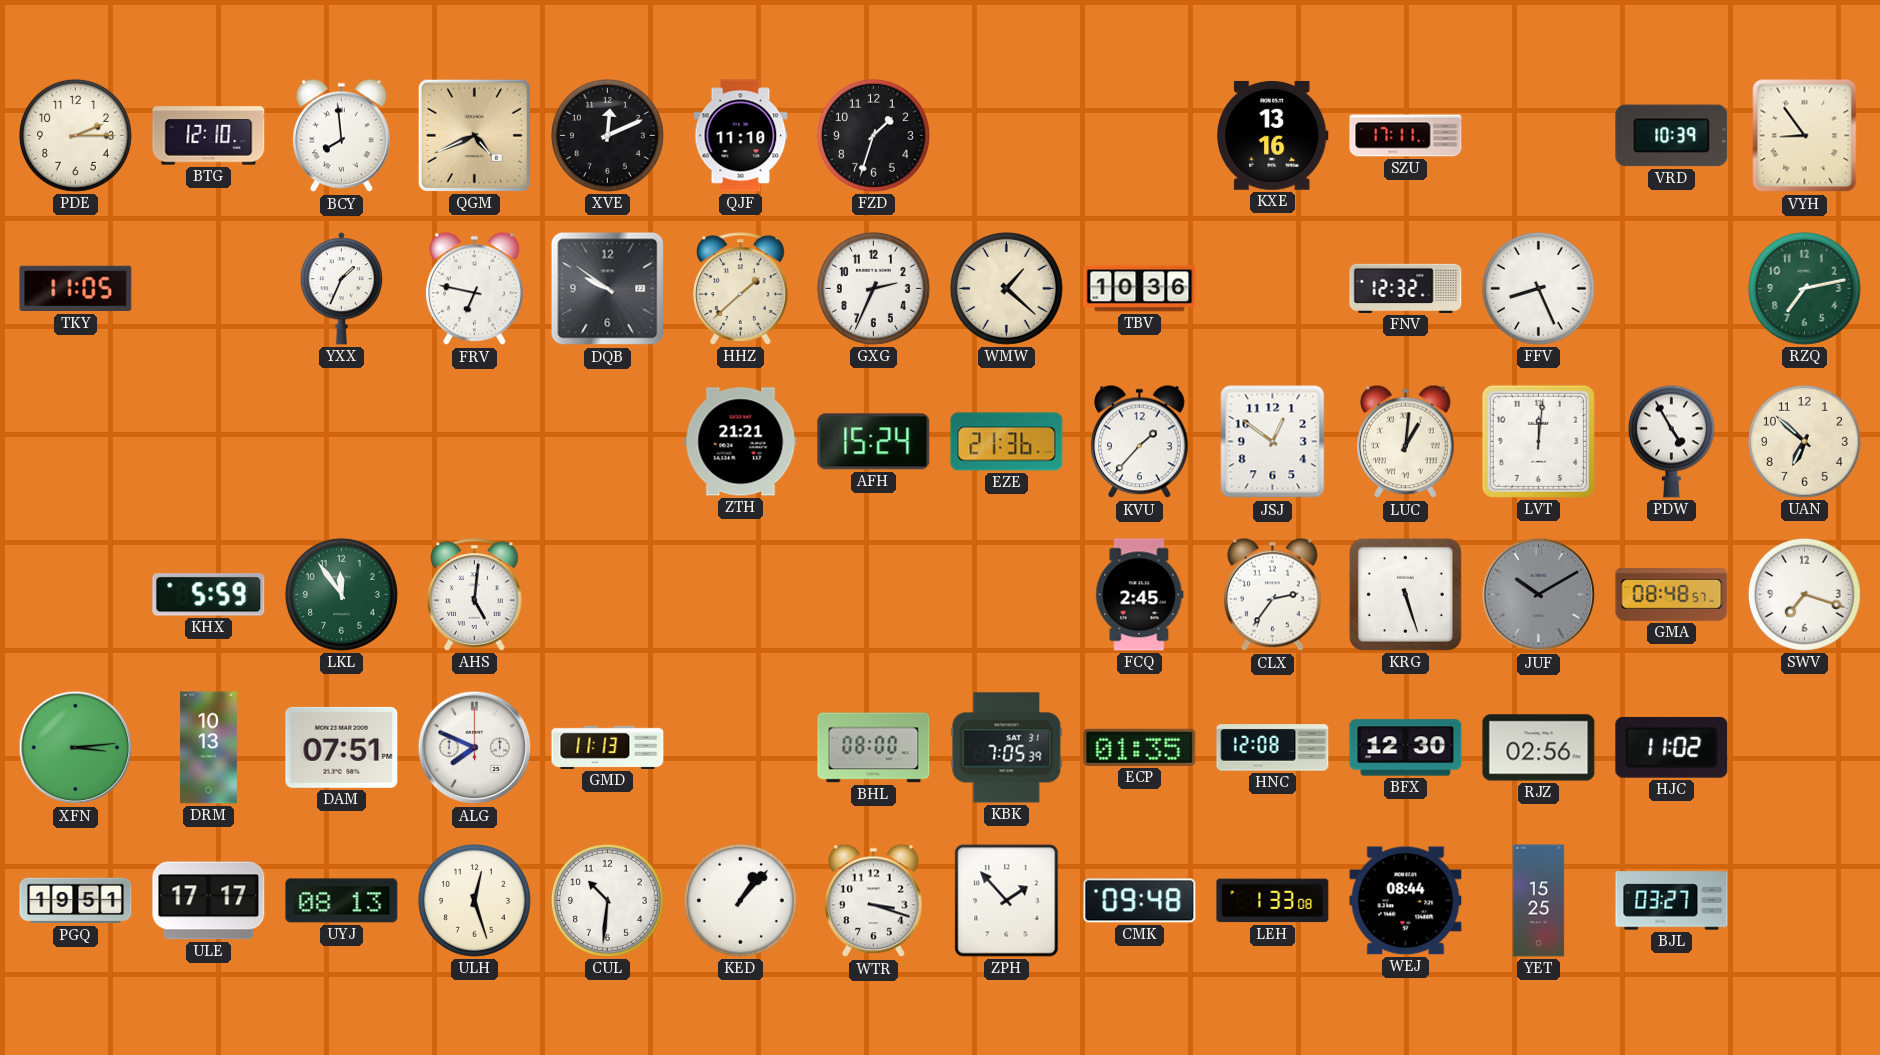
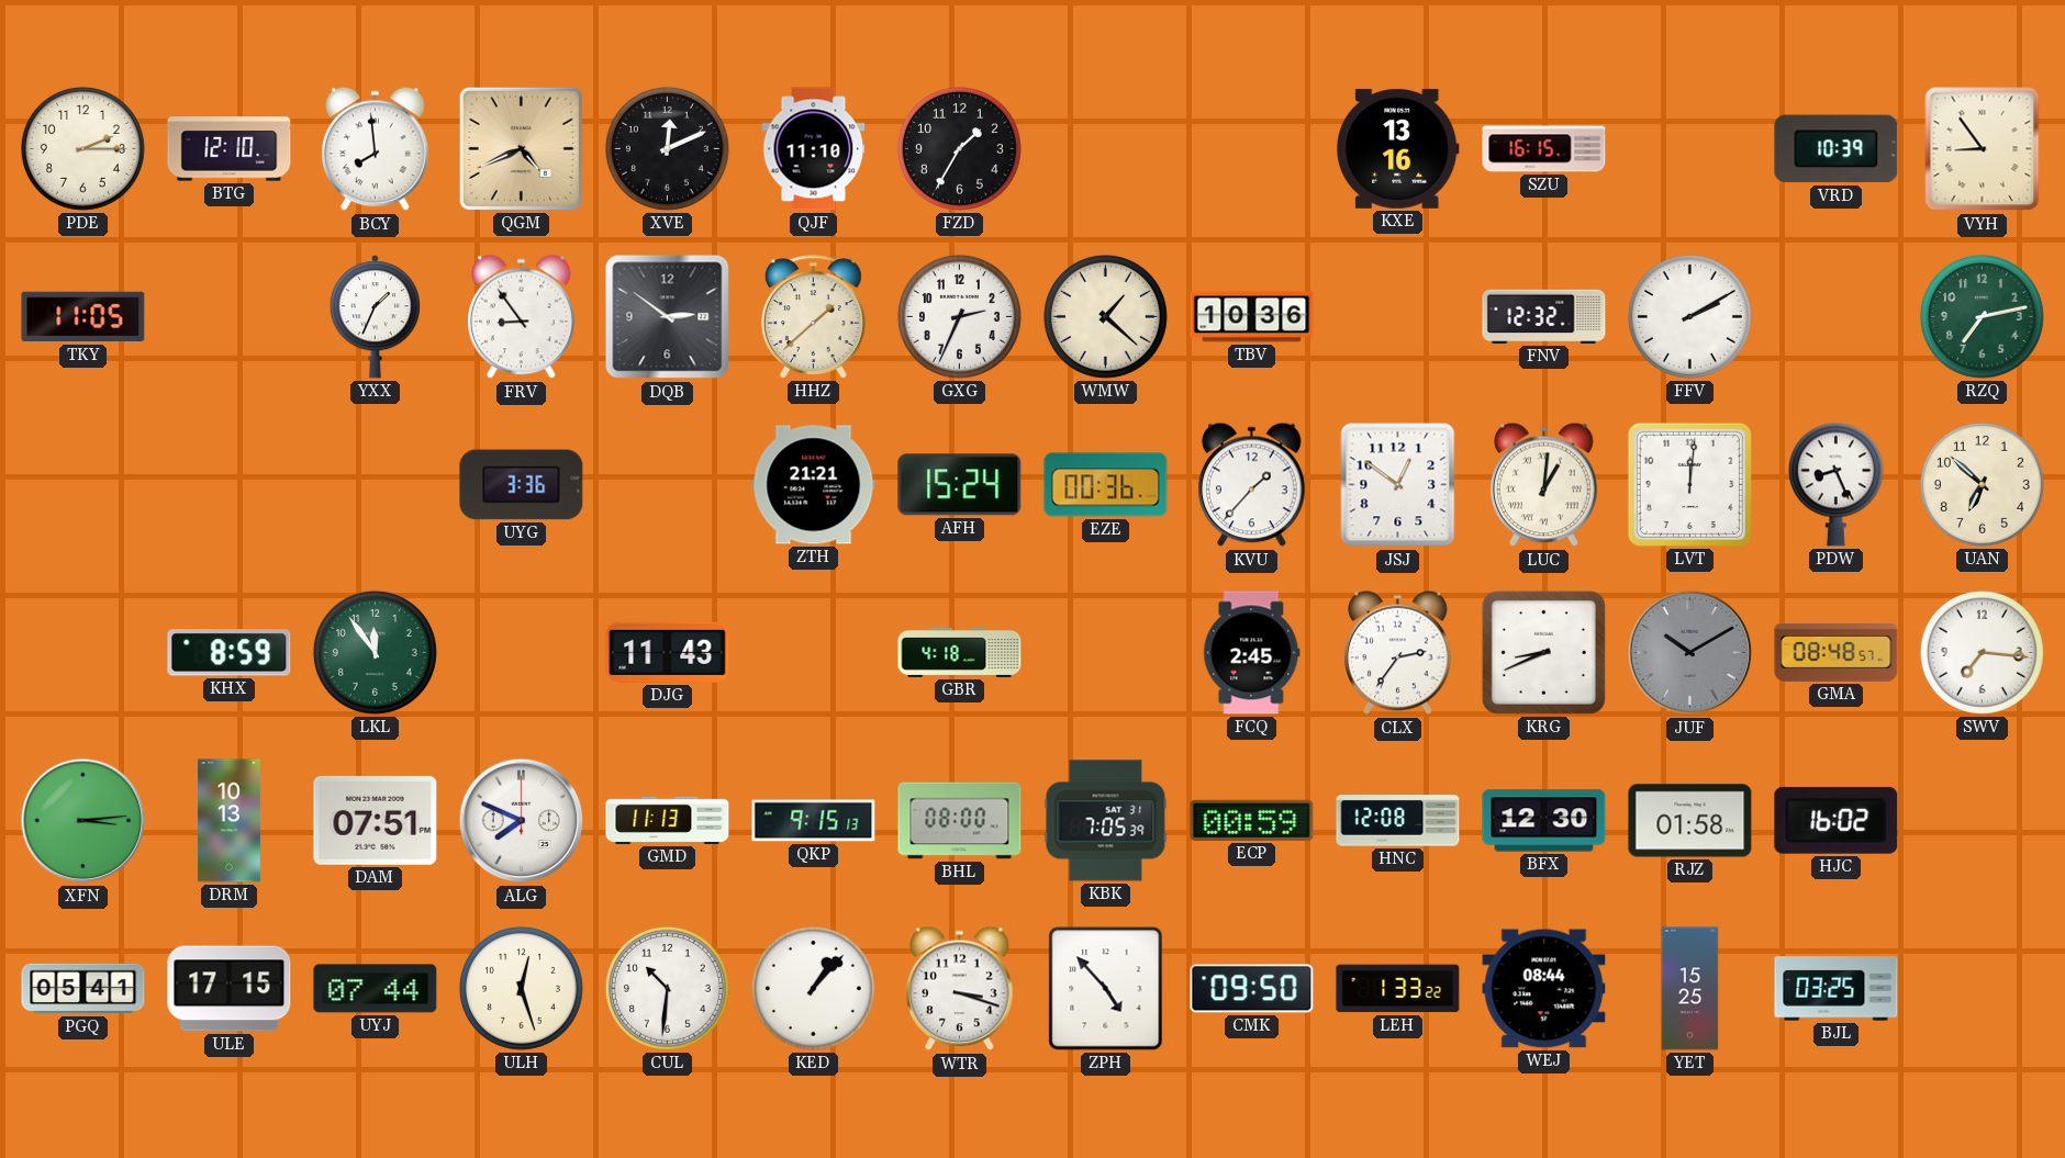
FZD: 1:33 -> 1:35 (959, 148)
SZU: 17:11 -> 16:15 (1544, 149)
FRV: 6:47 -> 8:54 (522, 317)
DQB: 9:51 -> 2:51 (668, 317)
FFV: 8:26 -> 2:10 (1689, 316)
UYG: none -> 3:36 (522, 485)
EZE: 21:36 -> 00:36 (1106, 485)
PDW: 4:55 -> 8:26 (1835, 484)
KHX: 5:59 -> 8:59 (230, 653)
AHS: 5:01 -> none (475, 595)
DJG: none -> 11:43 (668, 652)
GBR: none -> 4:18 (960, 652)
KRG: 5:27 -> 8:41 (1543, 652)
SWV: 7:18 -> 7:16 (1982, 652)
QKP: none -> 9:15 (814, 821)
ECP: 01:35 -> 00:59 (1252, 820)
RJZ: 02:56 -> 01:58 (1690, 821)
HJC: 11:02 -> 16:02 (1837, 820)
PGQ: 19:51 -> 05:41 (83, 989)
ULE: 17:17 -> 17:15 (230, 989)
UYJ: 08:13 -> 07:44 (376, 989)
ZPH: 1:53 -> 4:53 (1106, 989)
CMK: 09:48 -> 09:50 (1252, 989)
LEH: 1:33:08 -> 1:33:22 (1398, 989)
BJL: 03:27 -> 03:25 (1837, 989)
